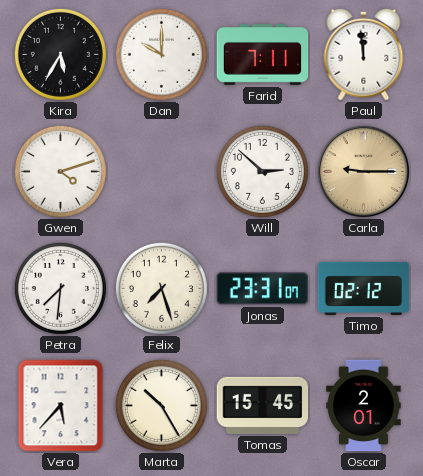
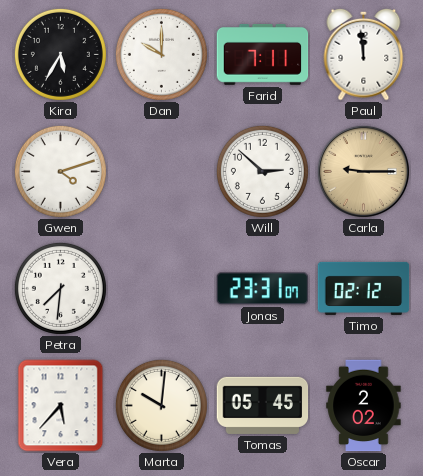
Felix: 7:27 -> none (161, 288)
Marta: 10:25 -> 10:01 (161, 405)
Tomas: 15:45 -> 05:45 (263, 405)
Oscar: 2:01 -> 2:02 (364, 406)
